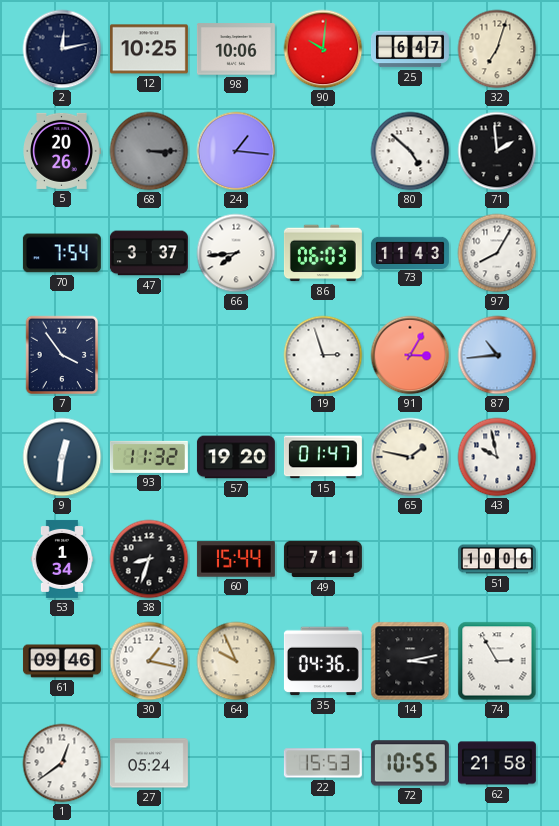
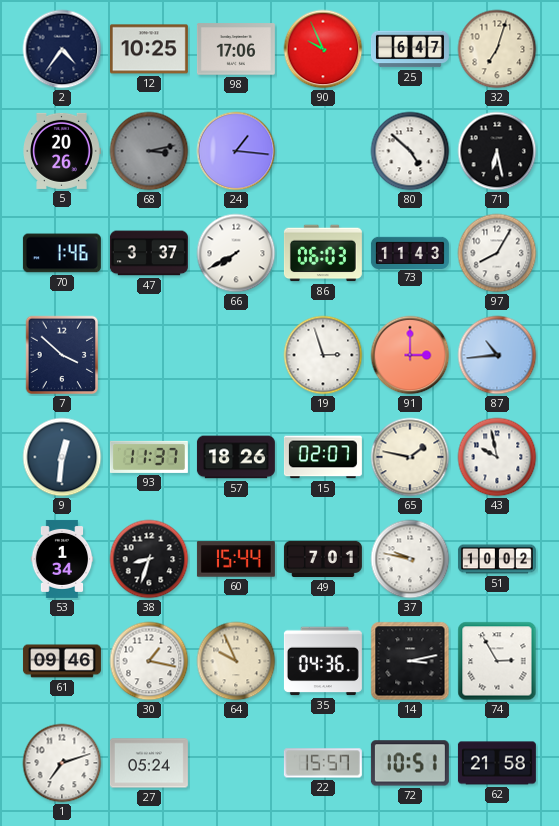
2: 12:13 -> 4:36 (62, 49)
98: 10:06 -> 17:06 (236, 49)
90: 10:01 -> 9:56 (323, 49)
68: 3:15 -> 3:13 (149, 151)
71: 1:59 -> 6:28 (497, 151)
70: 7:54 -> 1:46 (62, 253)
66: 7:44 -> 7:40 (236, 253)
7: 3:54 -> 3:52 (62, 355)
91: 3:05 -> 3:00 (410, 355)
93: 11:32 -> 11:37 (149, 457)
57: 19:20 -> 18:26 (236, 457)
15: 01:47 -> 02:07 (323, 457)
49: 7:11 -> 7:01 (323, 559)
37: none -> 9:47 (410, 559)
51: 10:06 -> 10:02 (497, 559)
1: 12:39 -> 7:12 (62, 763)
22: 15:53 -> 15:57 (323, 763)
72: 10:55 -> 10:51 (410, 763)
